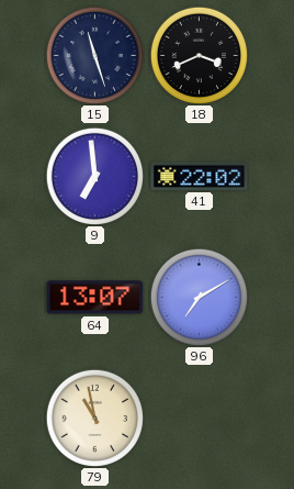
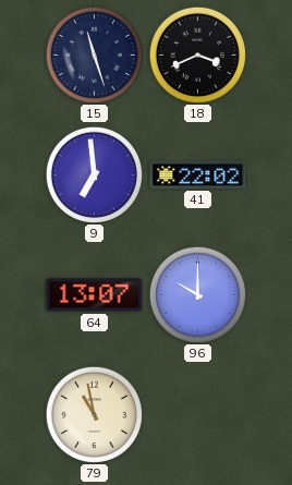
96: 7:10 -> 10:00 (197, 294)
